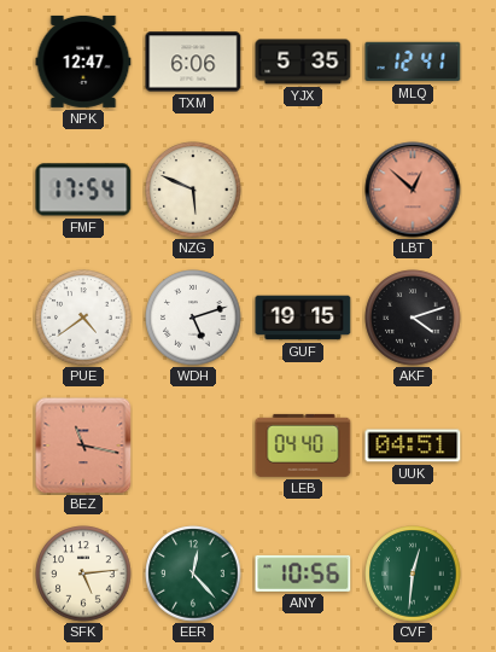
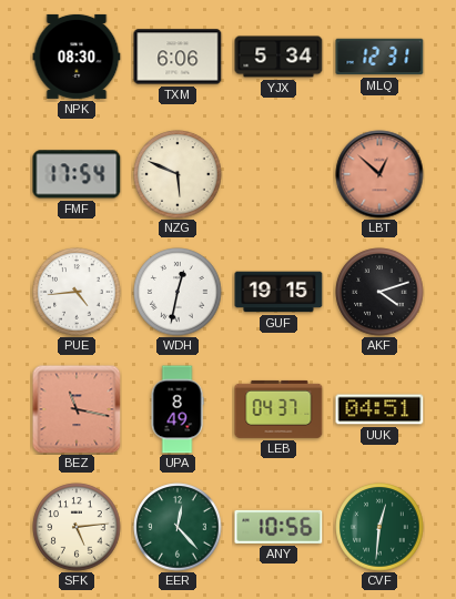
NPK: 12:47 -> 08:30 (77, 57)
YJX: 5:35 -> 5:34 (278, 57)
MLQ: 12:41 -> 12:31 (379, 57)
PUE: 4:39 -> 4:44 (77, 292)
WDH: 5:12 -> 12:32 (178, 292)
UPA: none -> 8:49 (178, 409)
LEB: 04:40 -> 04:37 (278, 409)
